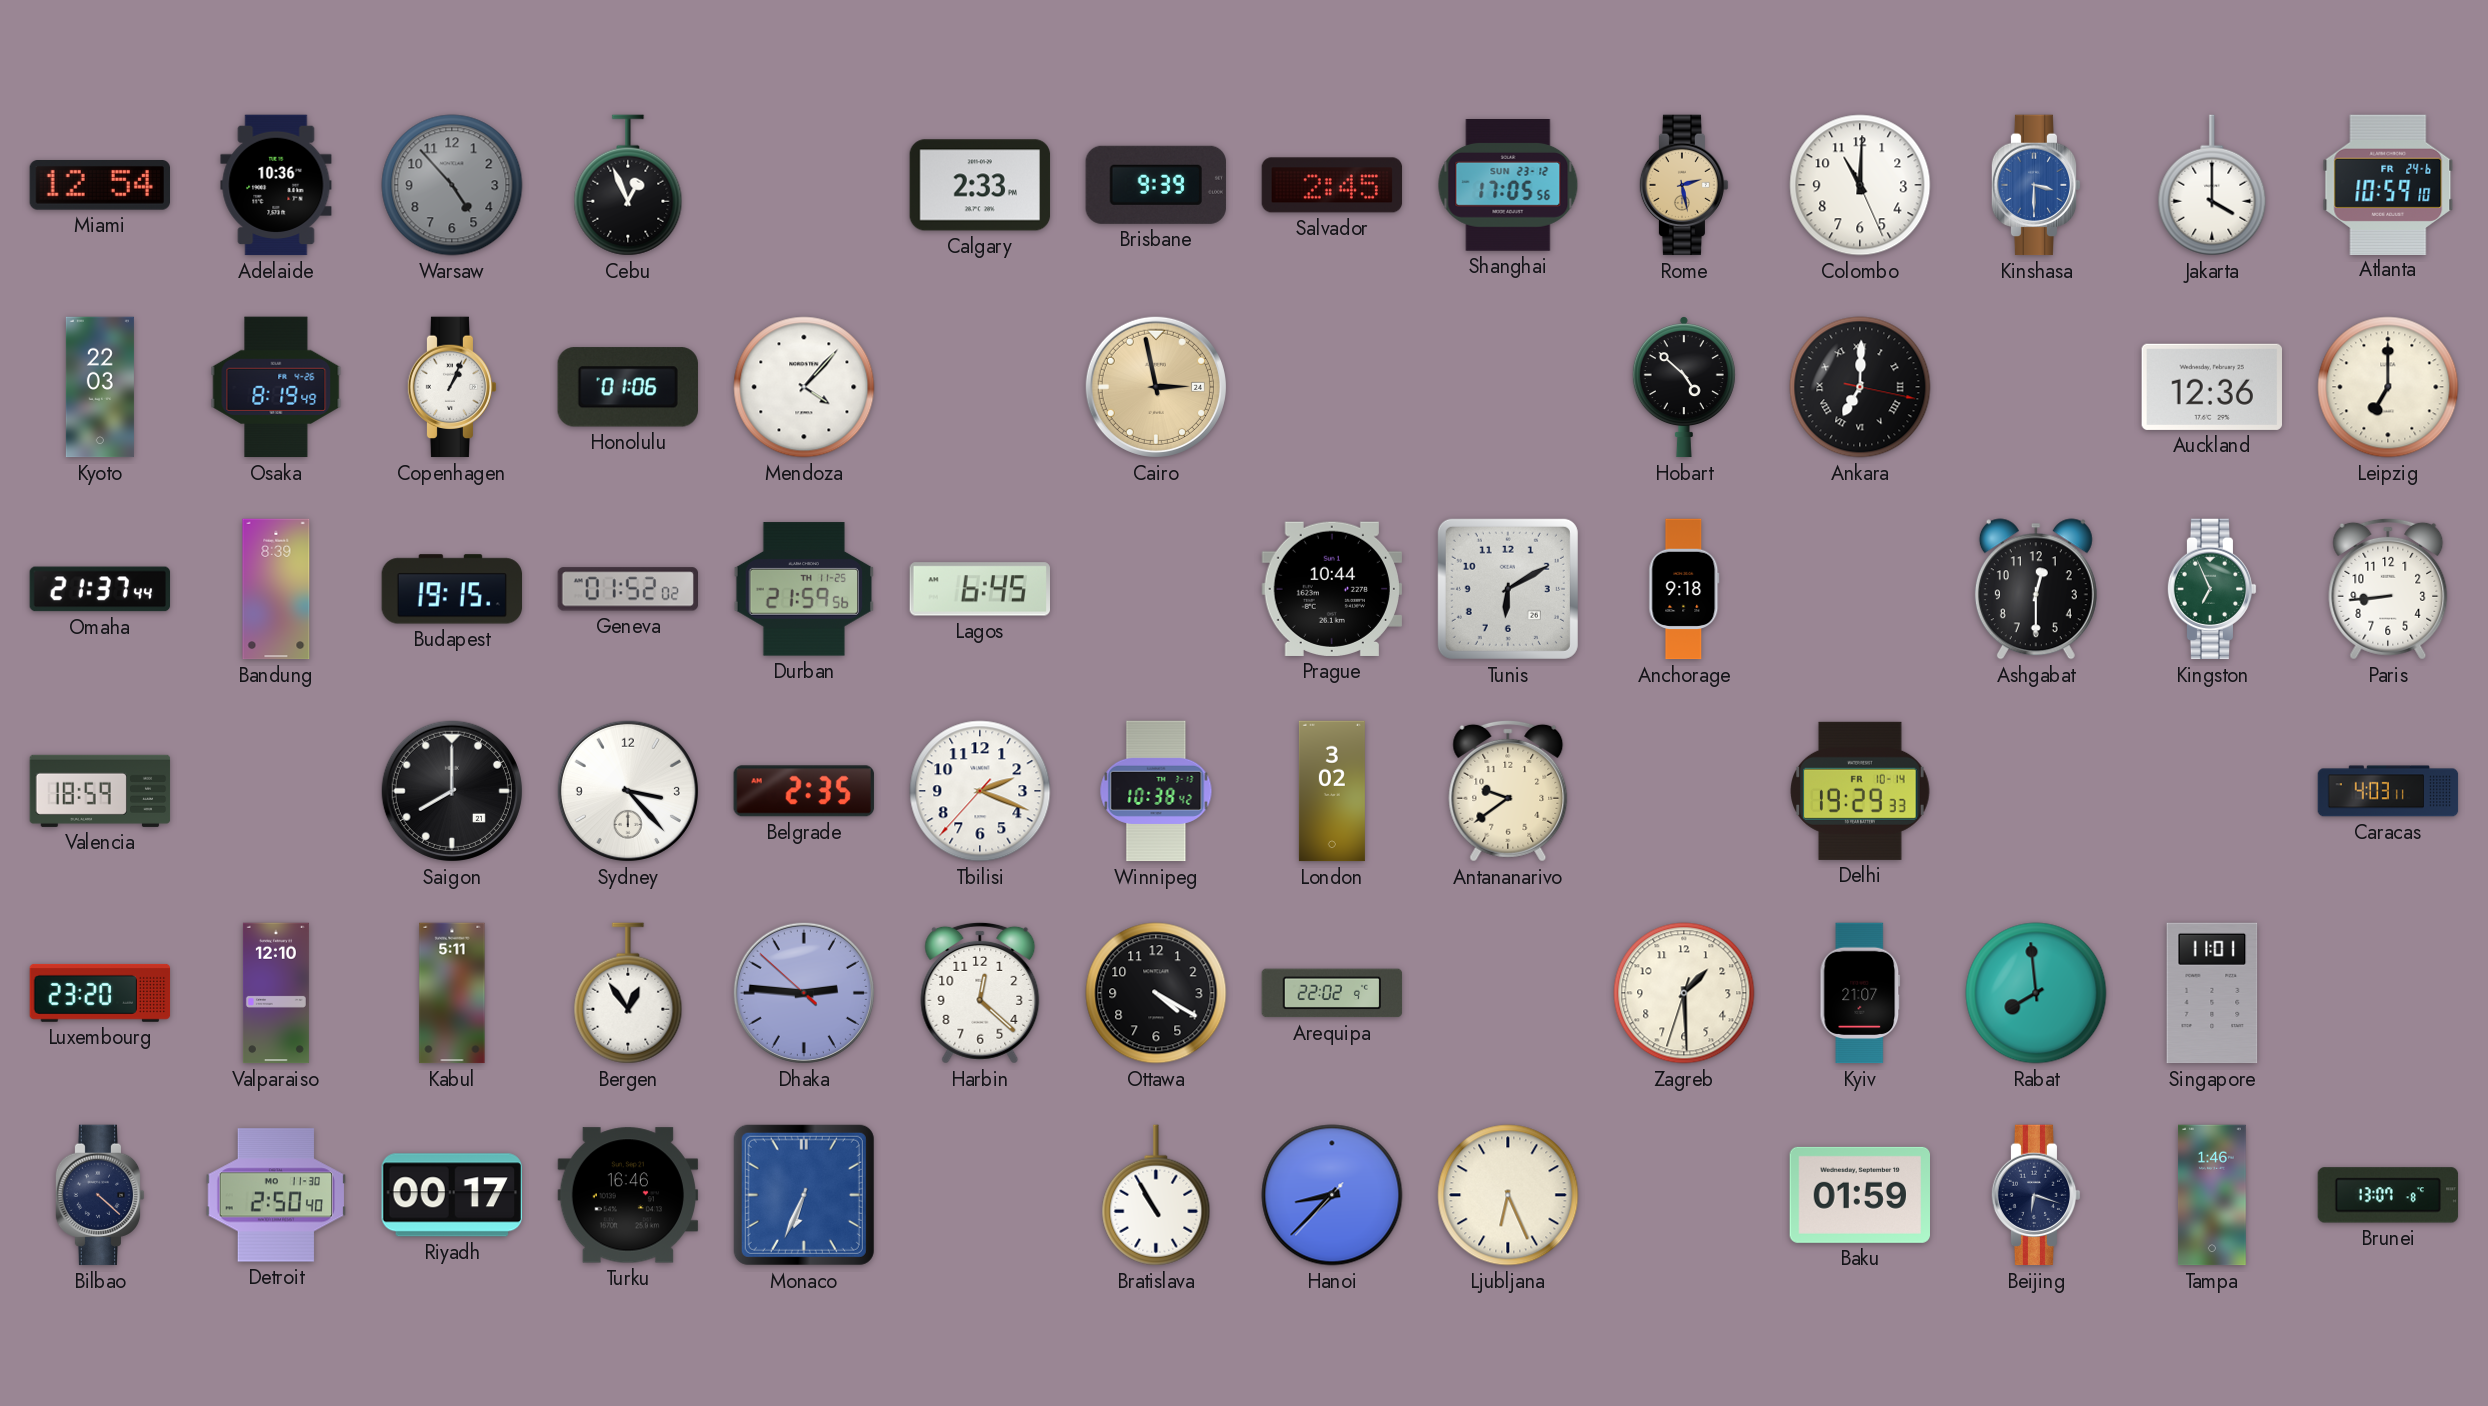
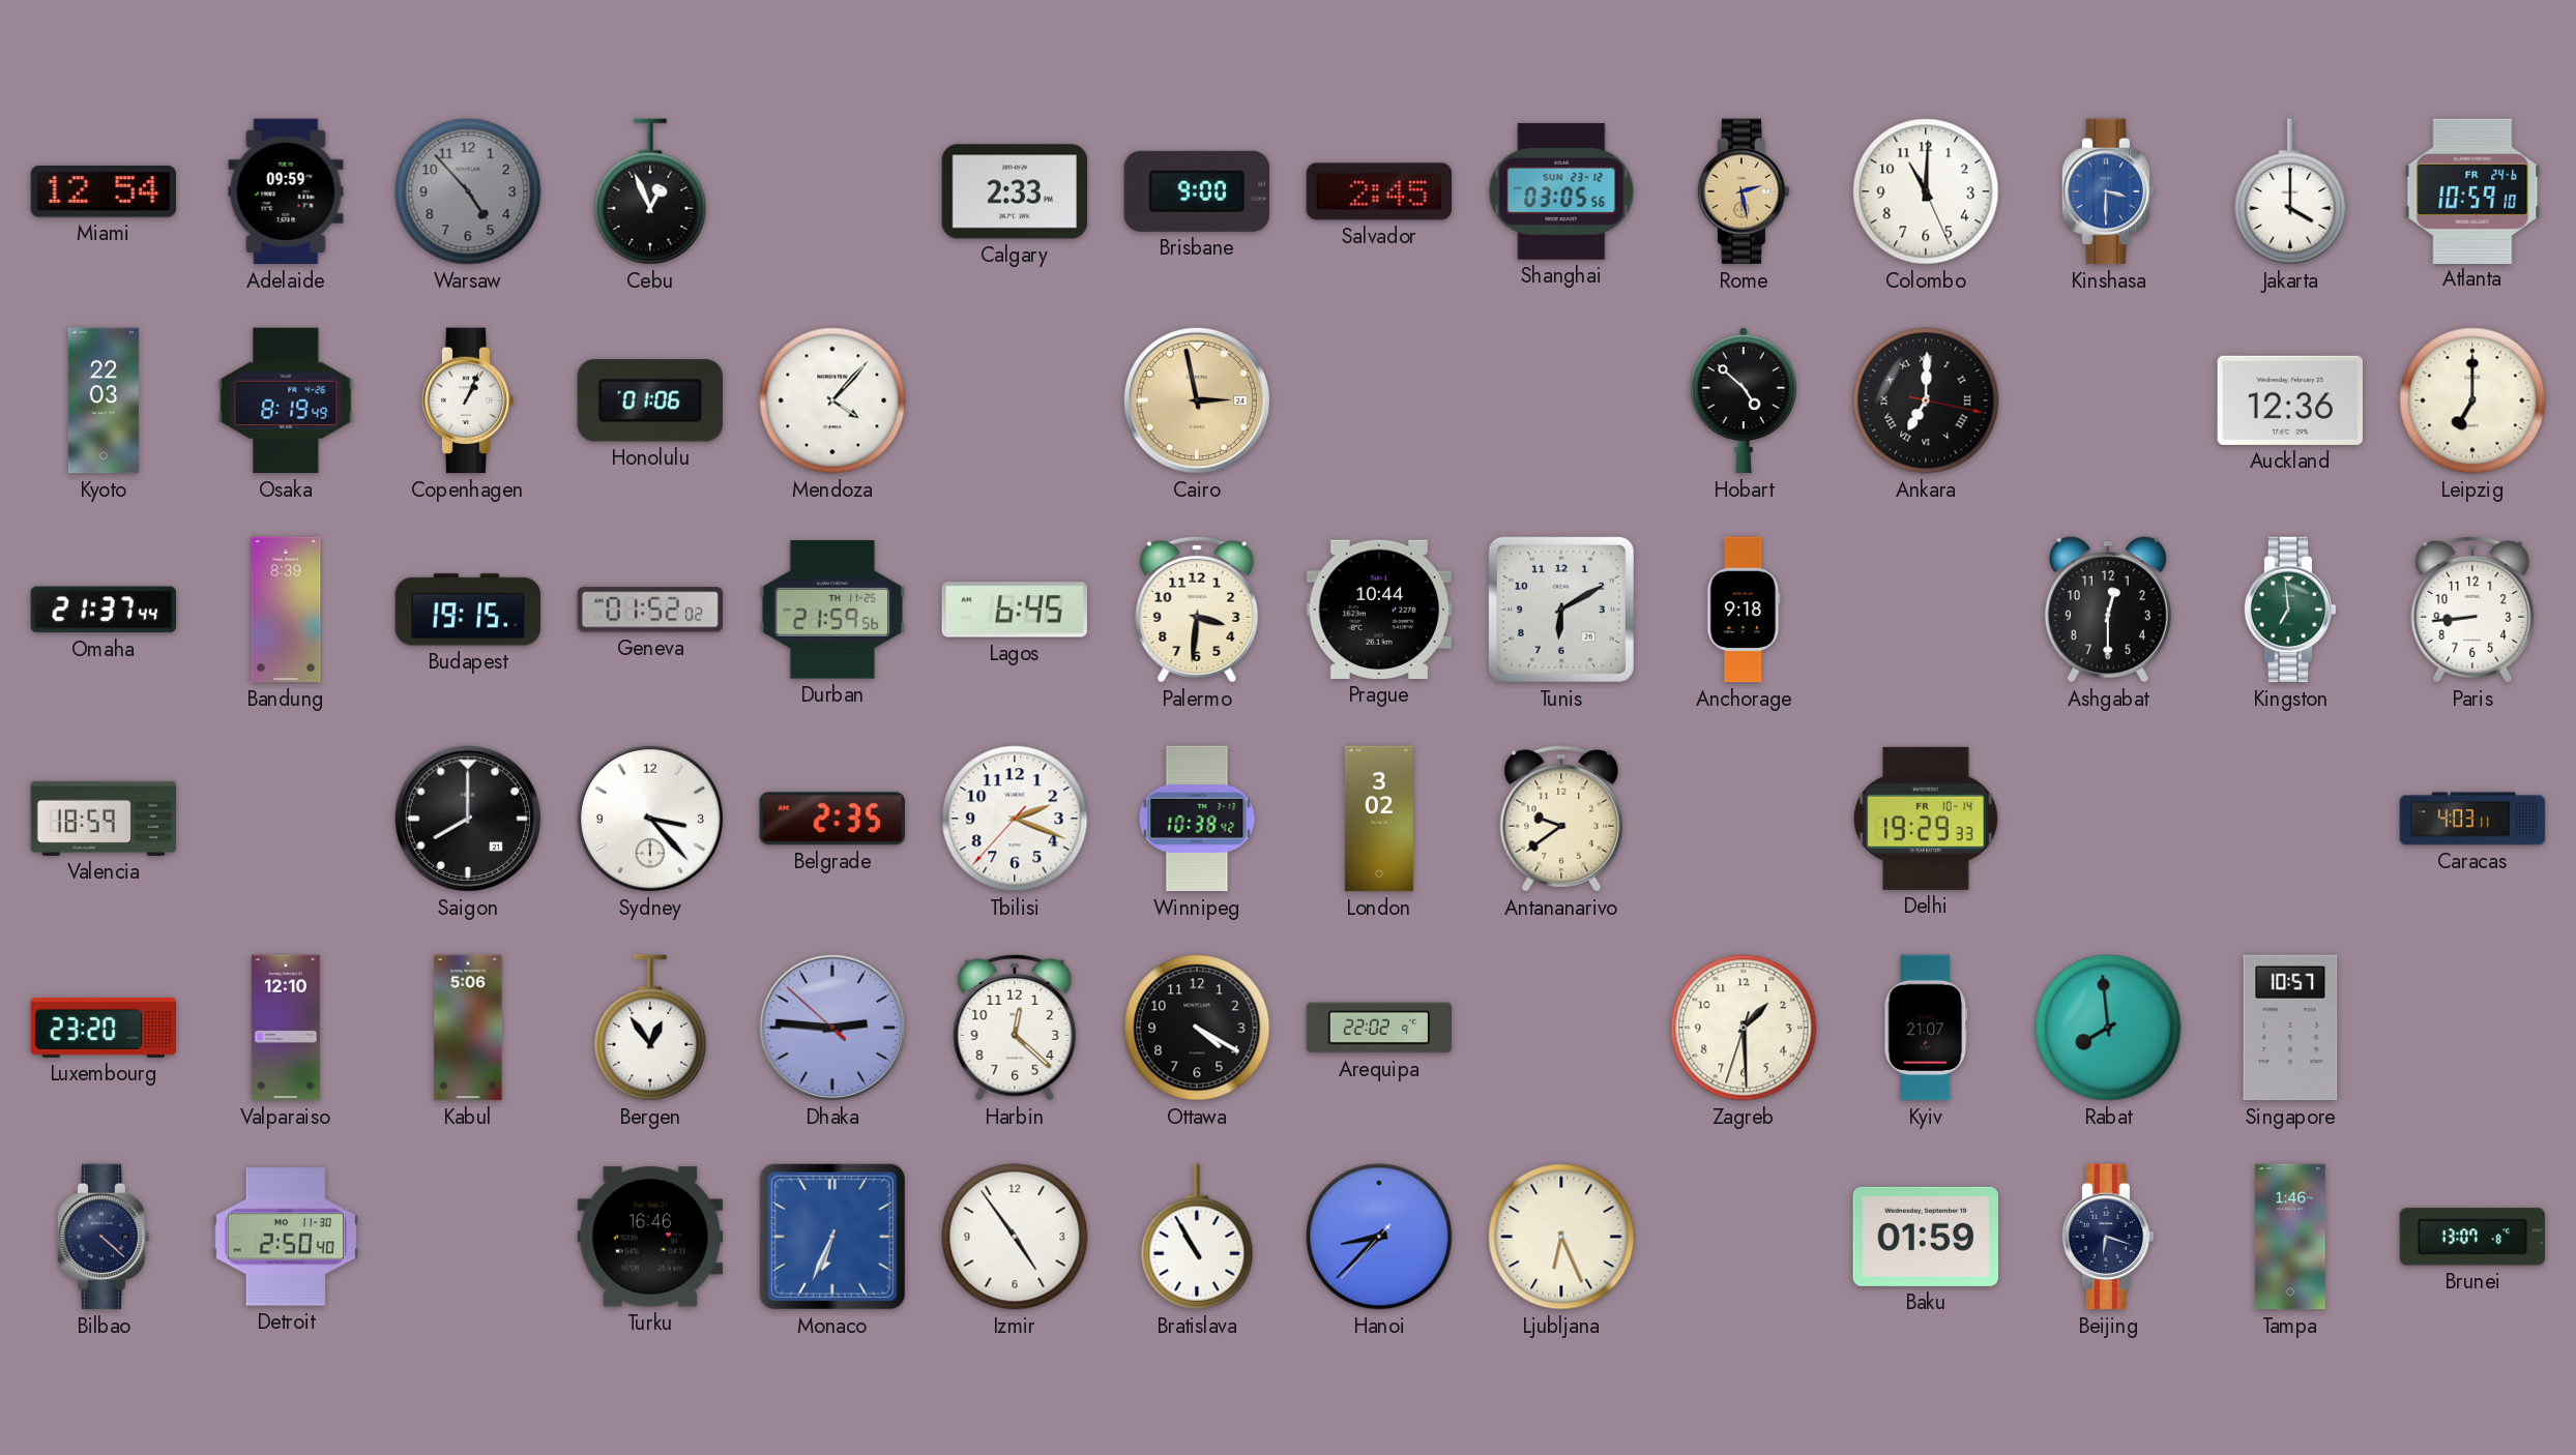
Adelaide: 10:36 -> 09:59 (286, 191)
Brisbane: 9:39 -> 9:00 (1197, 191)
Shanghai: 17:05 -> 03:05 (1561, 192)
Palermo: none -> 3:31 (1197, 610)
Kingston: 6:56 -> 6:59 (2290, 610)
Kabul: 5:11 -> 5:06 (468, 1028)
Singapore: 11:01 -> 10:57 (2290, 1028)
Riyadh: 00:17 -> none (452, 1195)
Izmir: none -> 4:54 (1015, 1237)
